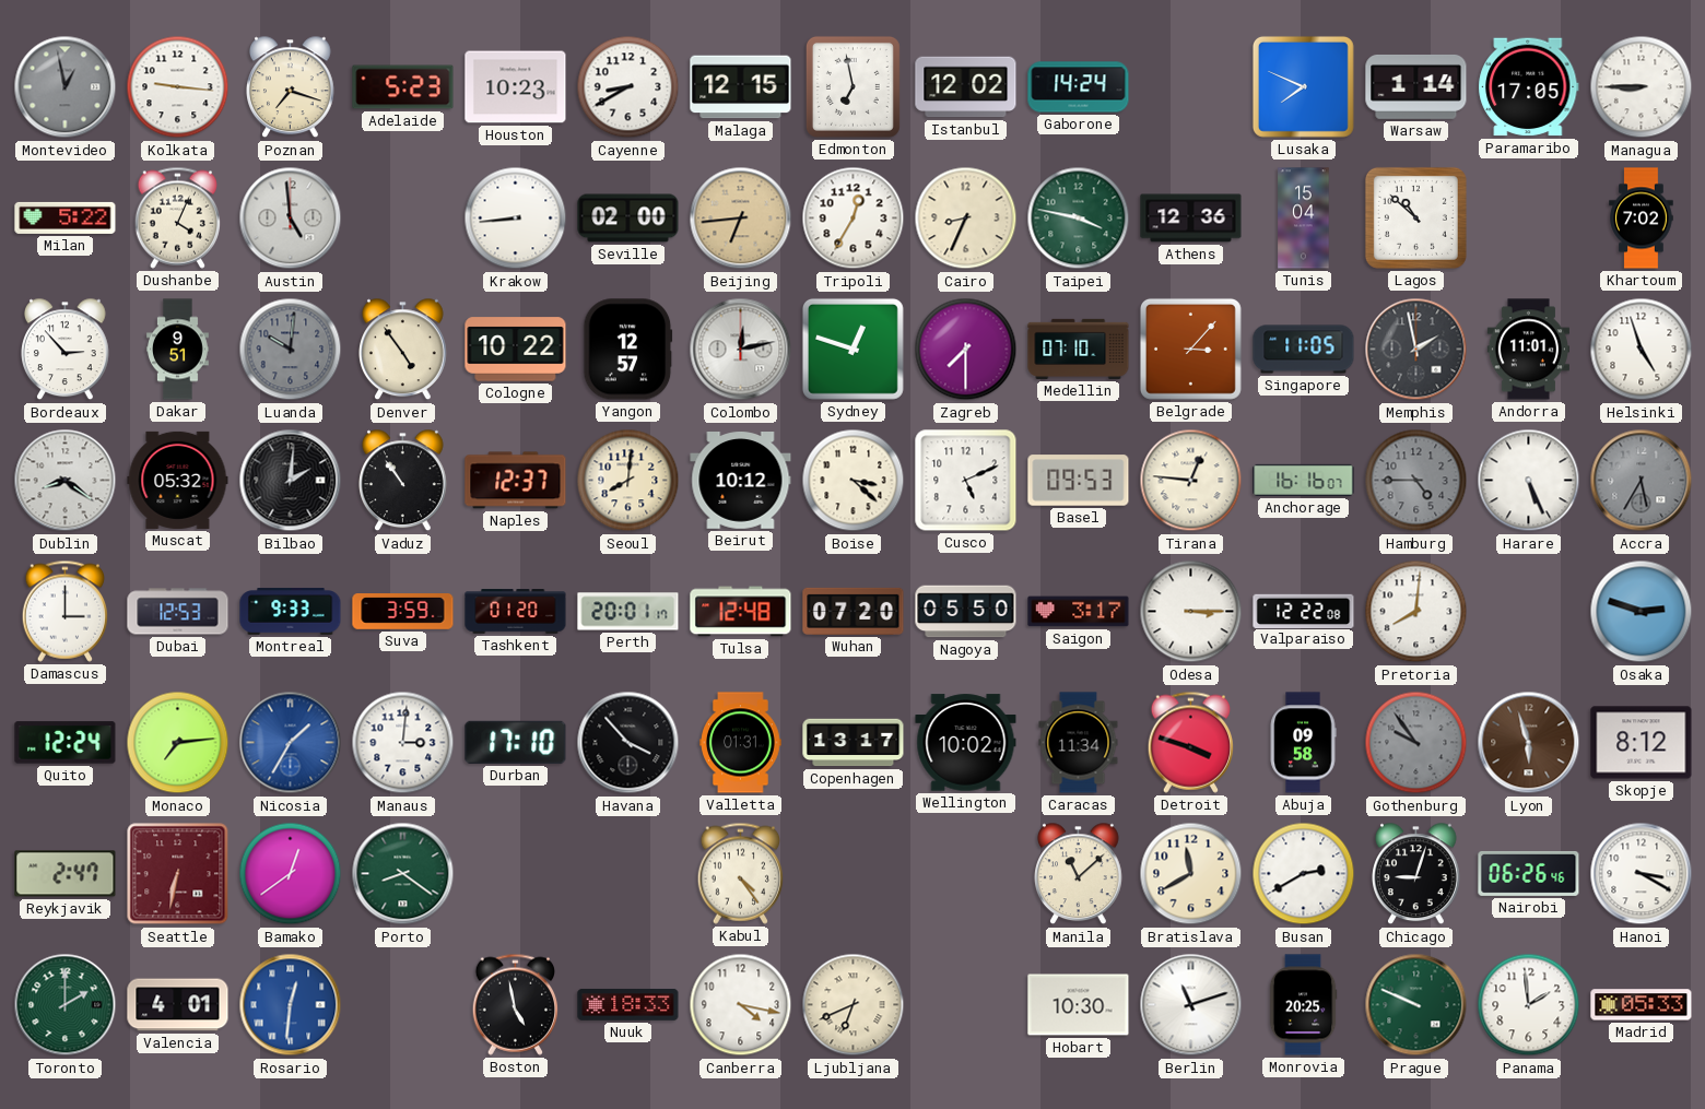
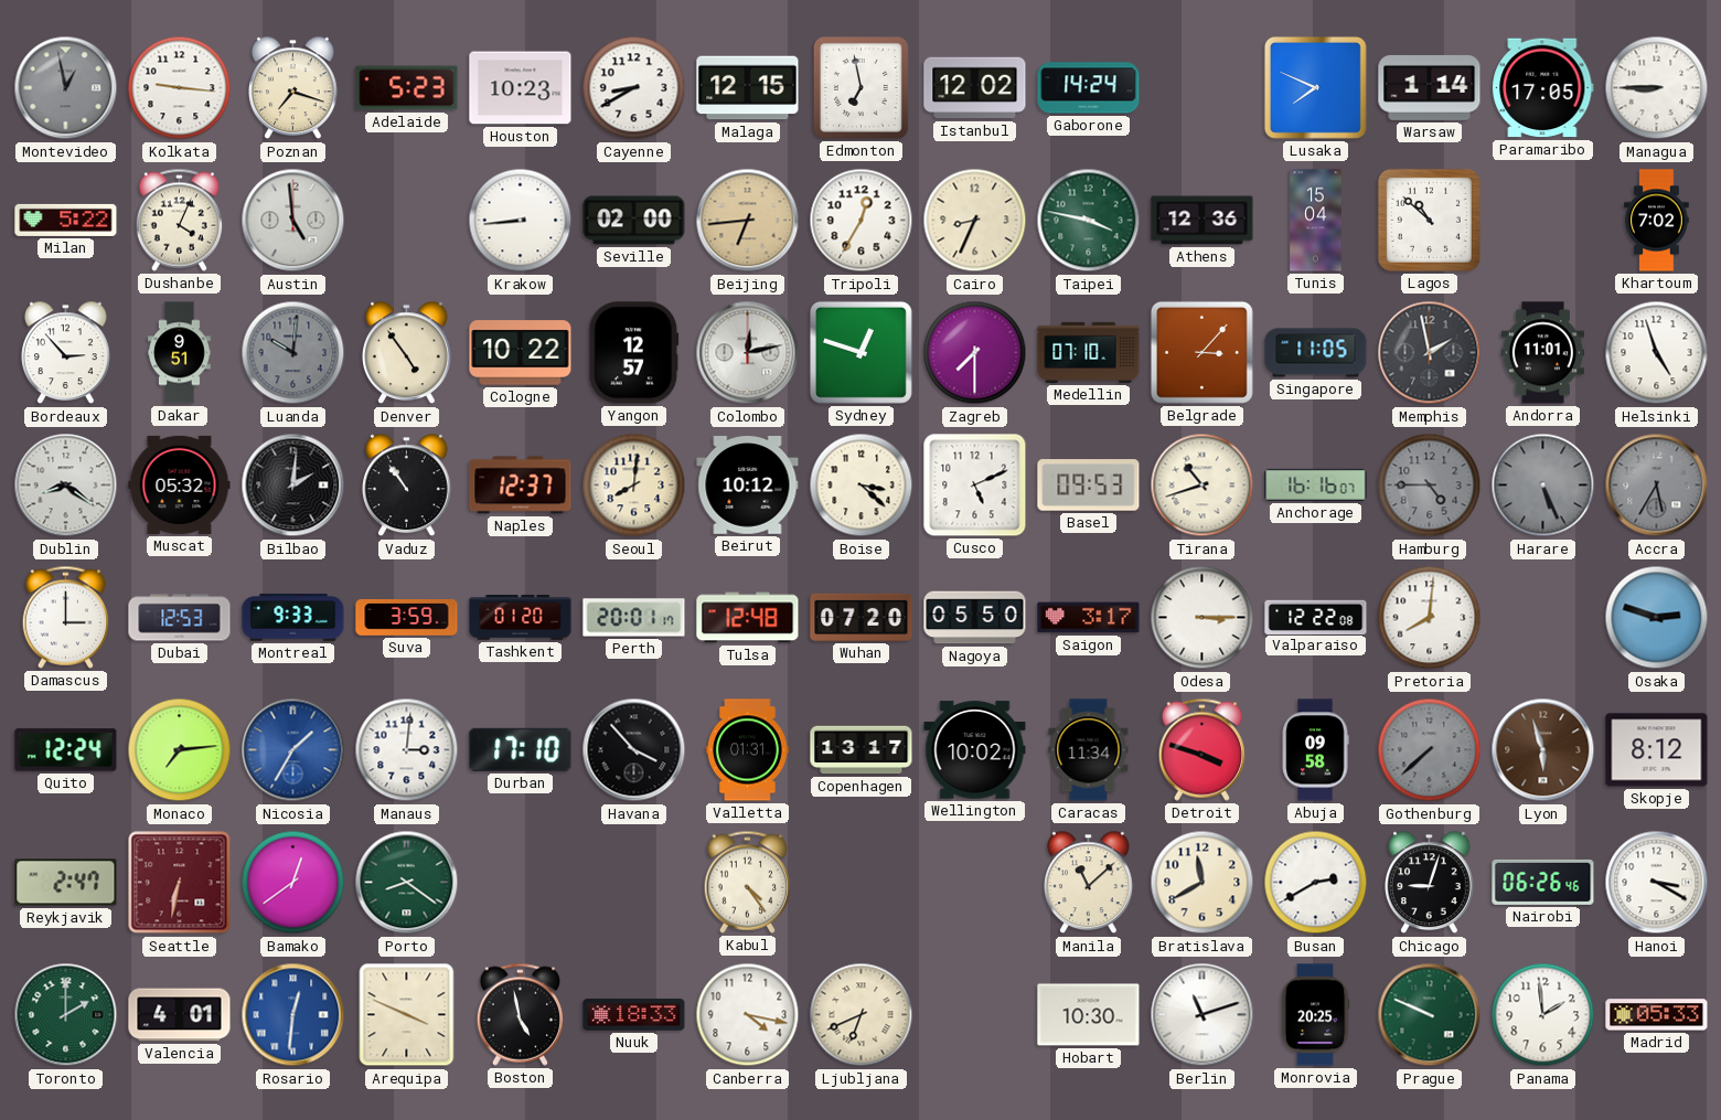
Tirana: 12:46 -> 10:42 (1202, 486)
Harare dial: white -> grey (1543, 486)
Gothenburg: 9:54 -> 7:38 (1430, 750)
Arequipa: none -> 3:49 (407, 1015)
